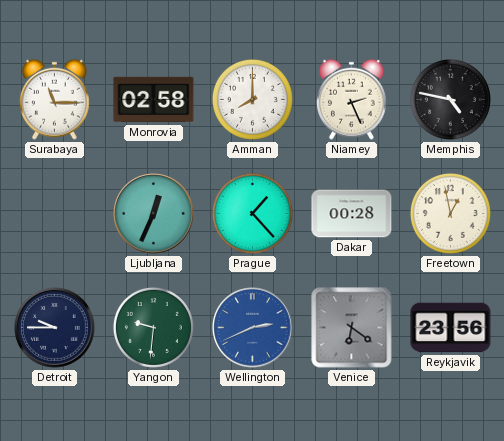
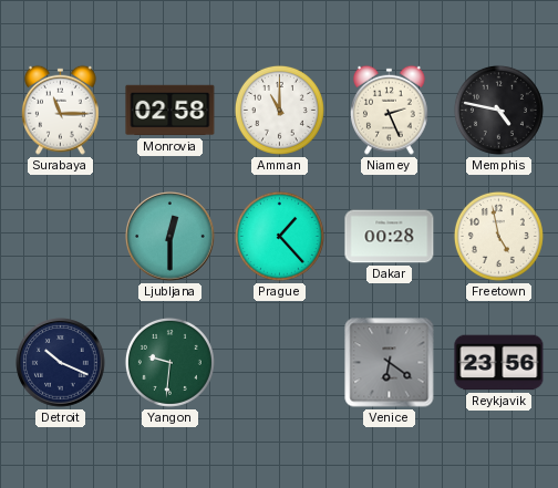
Amman: 8:00 -> 11:00 (279, 110)
Ljubljana: 12:34 -> 12:30 (170, 237)
Freetown: 12:58 -> 4:58 (498, 236)
Detroit: 9:45 -> 10:19 (61, 363)
Wellington: 2:41 -> none (253, 328)
